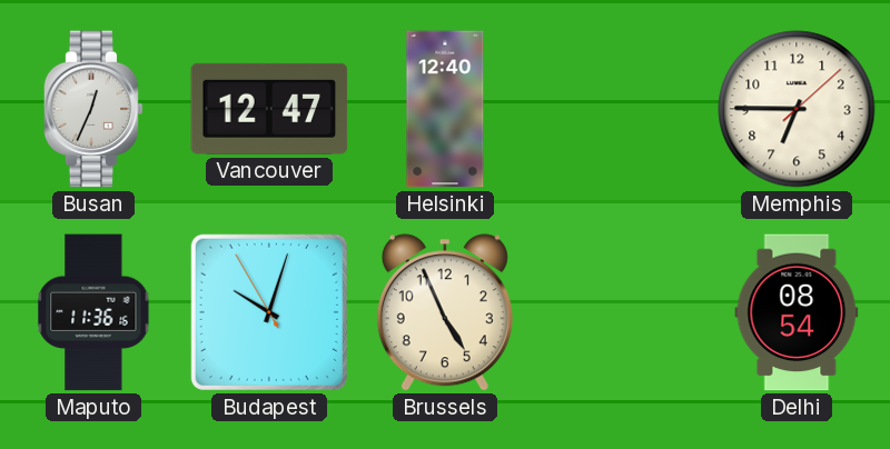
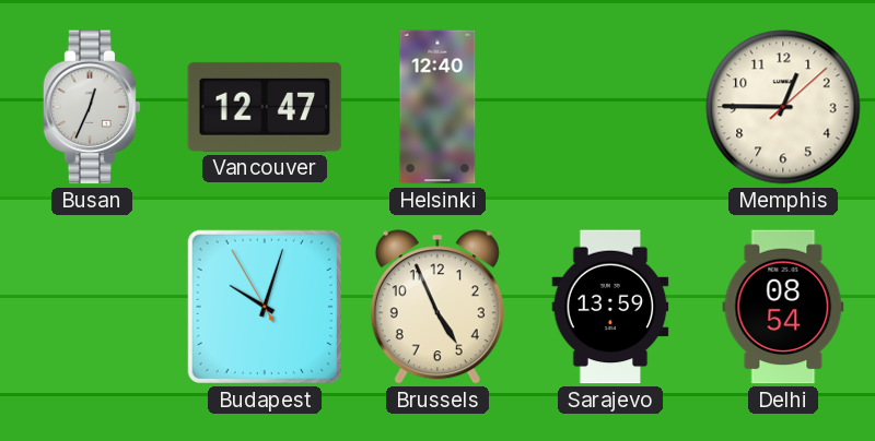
Memphis: 6:45 -> 12:45 (783, 107)
Maputo: 11:36 -> none (93, 312)
Sarajevo: none -> 13:59 (610, 307)
